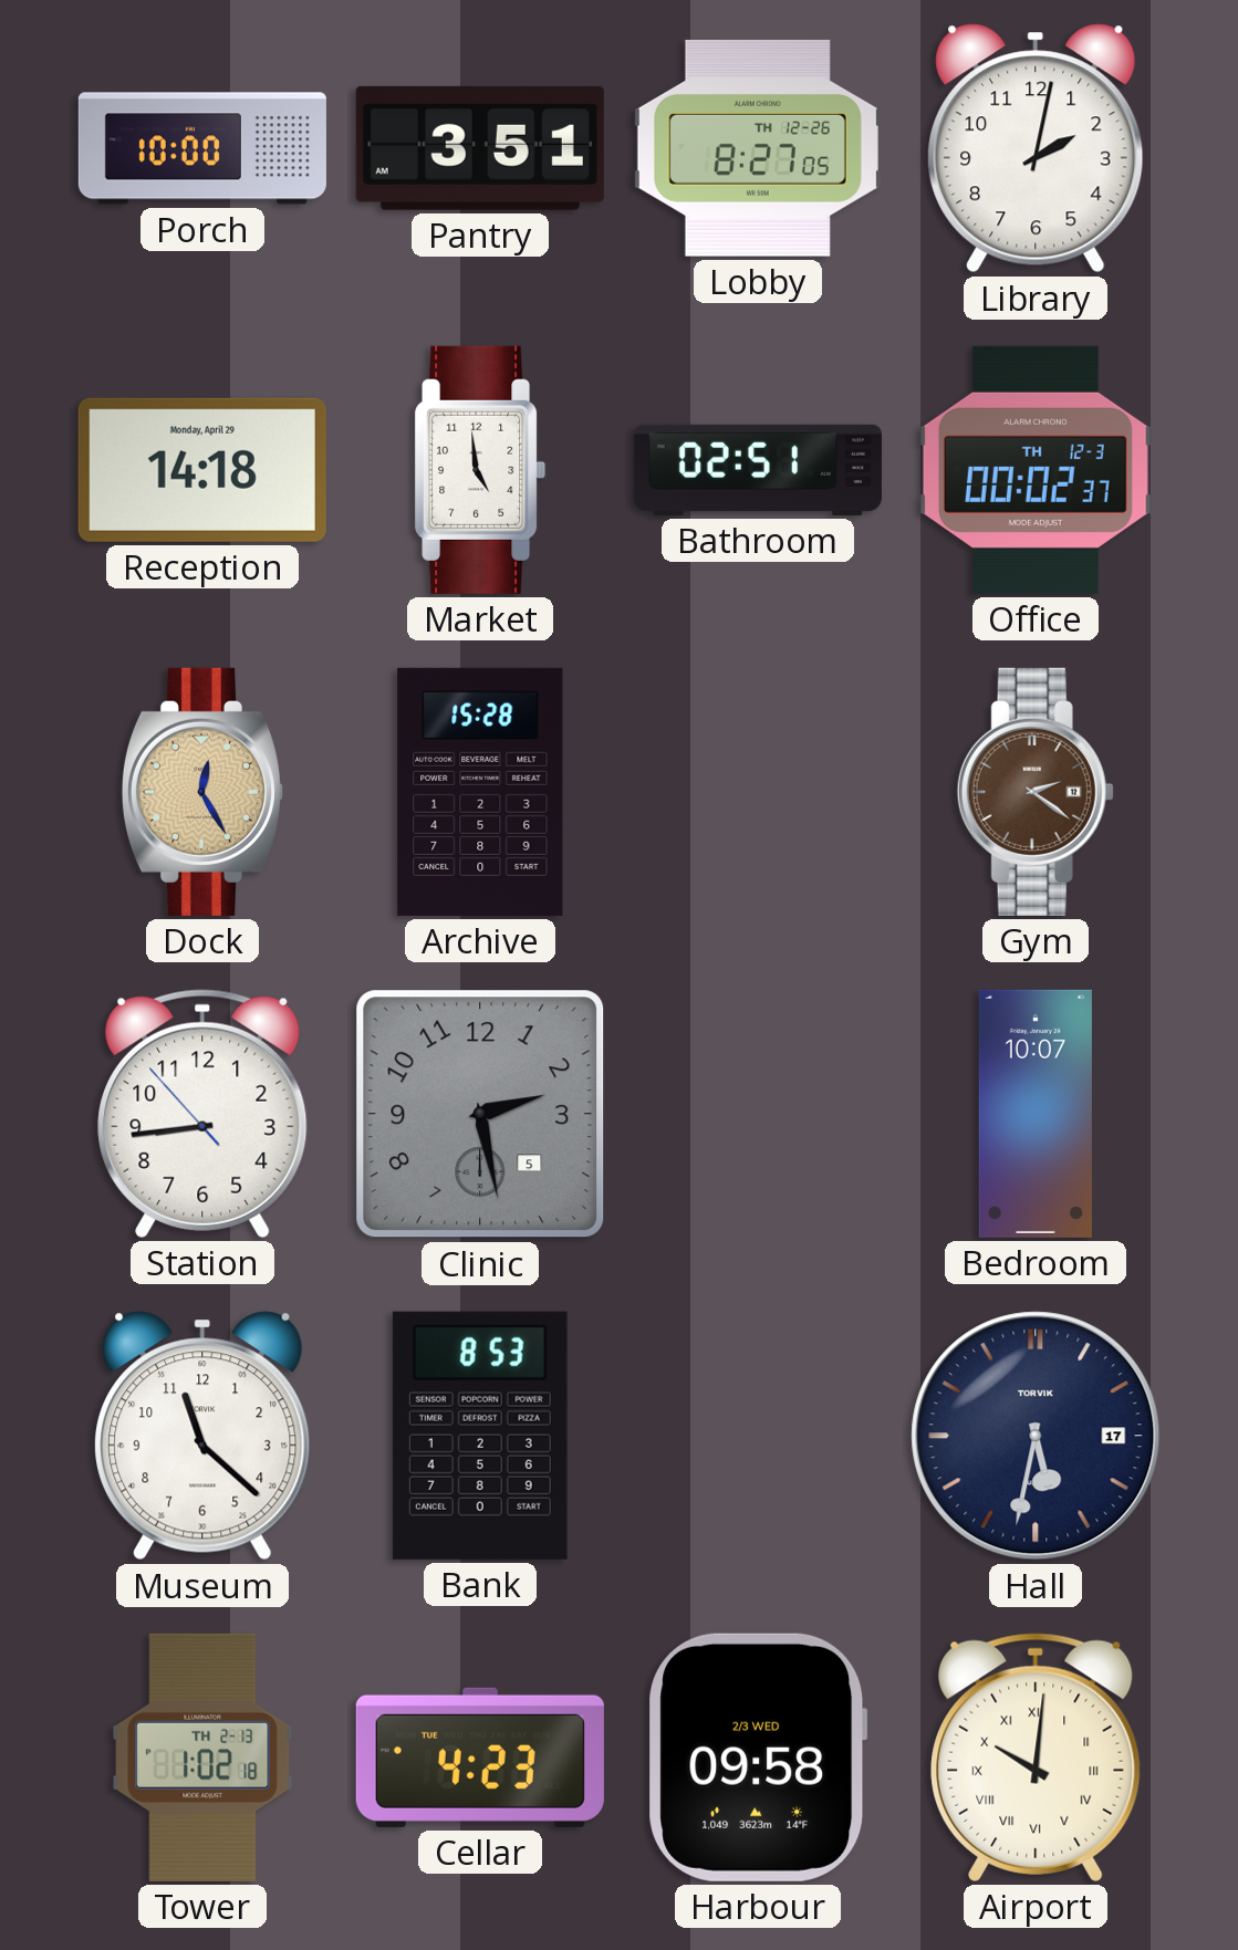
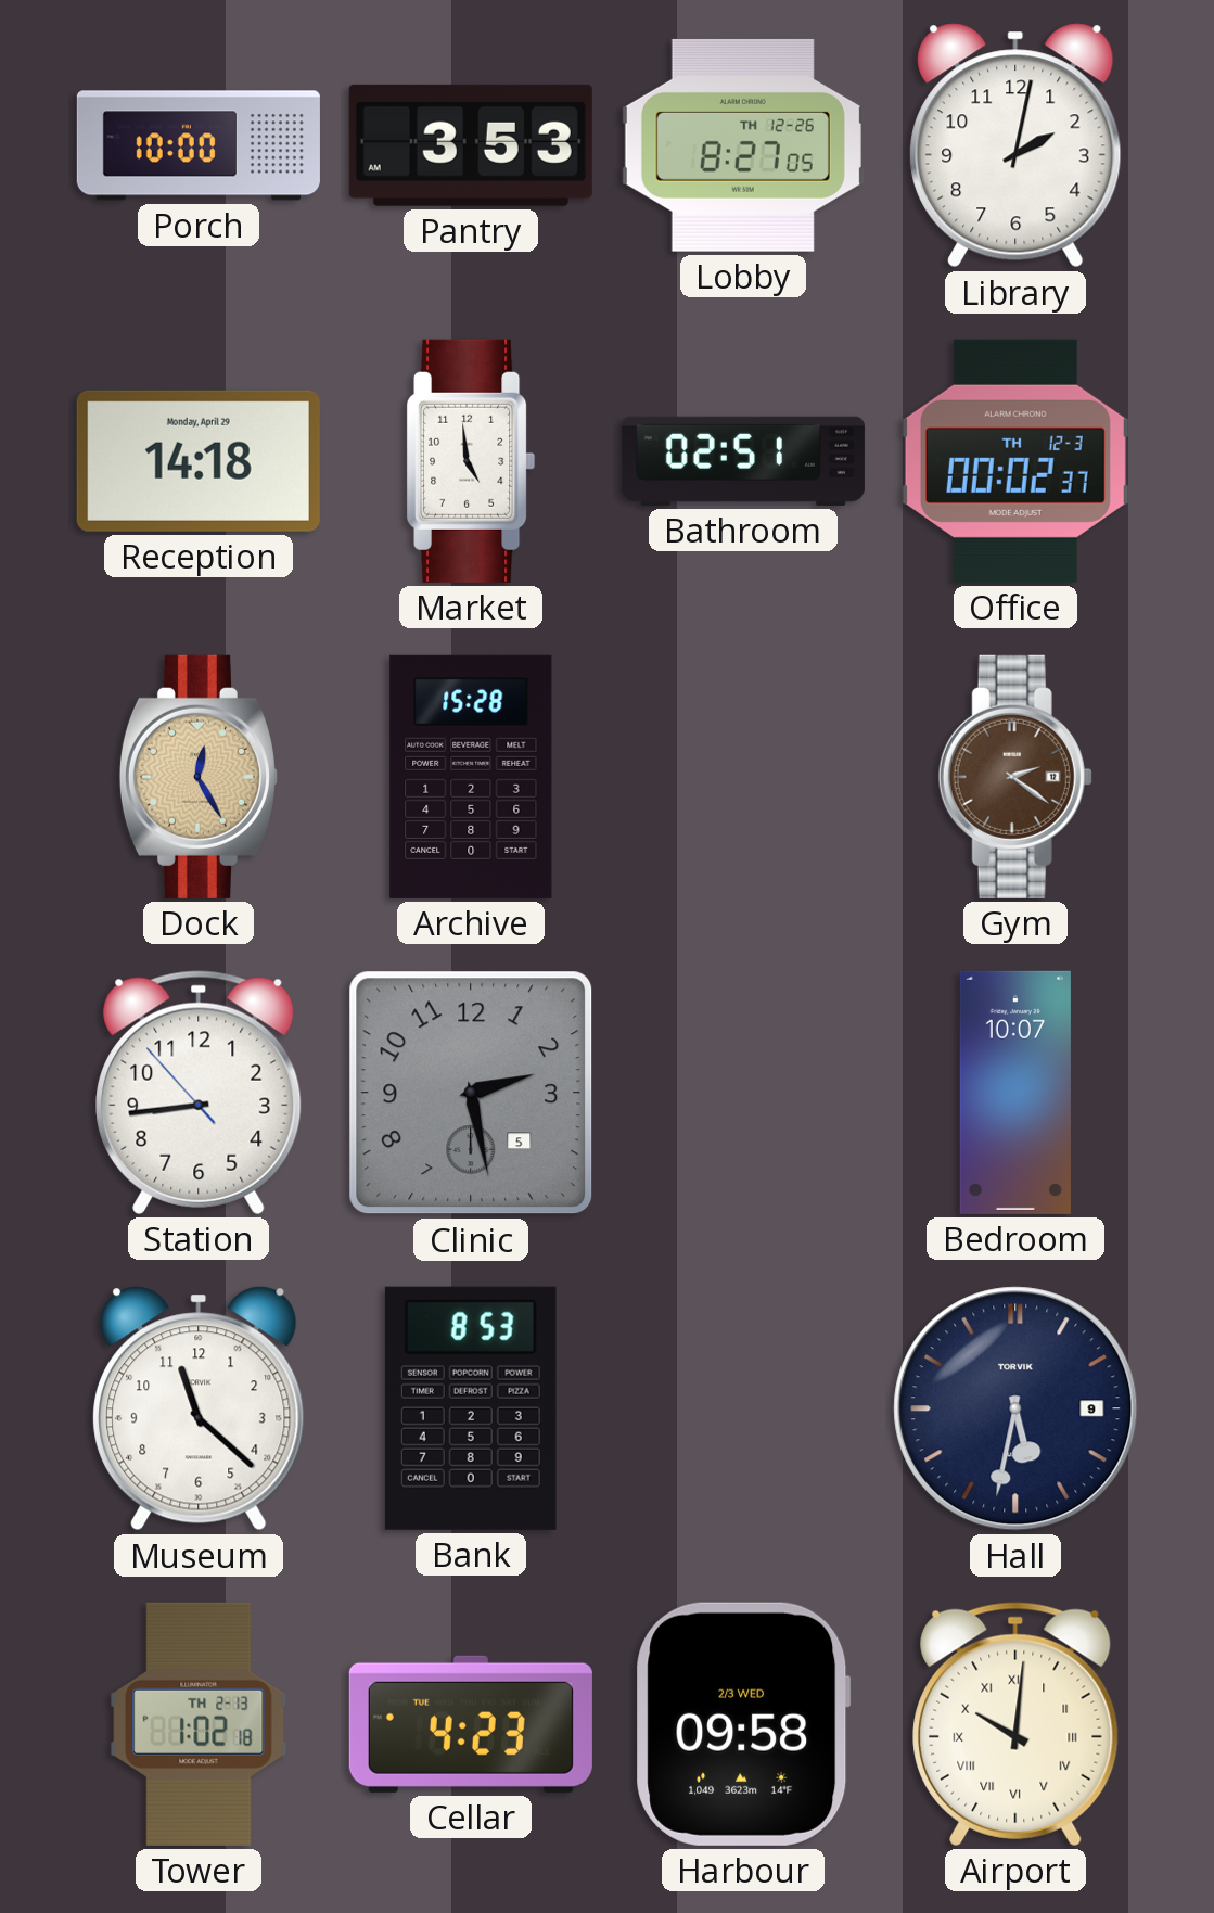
Pantry: 3:51 -> 3:53 (471, 145)
Hall date: 17 -> 9 (1015, 1408)
